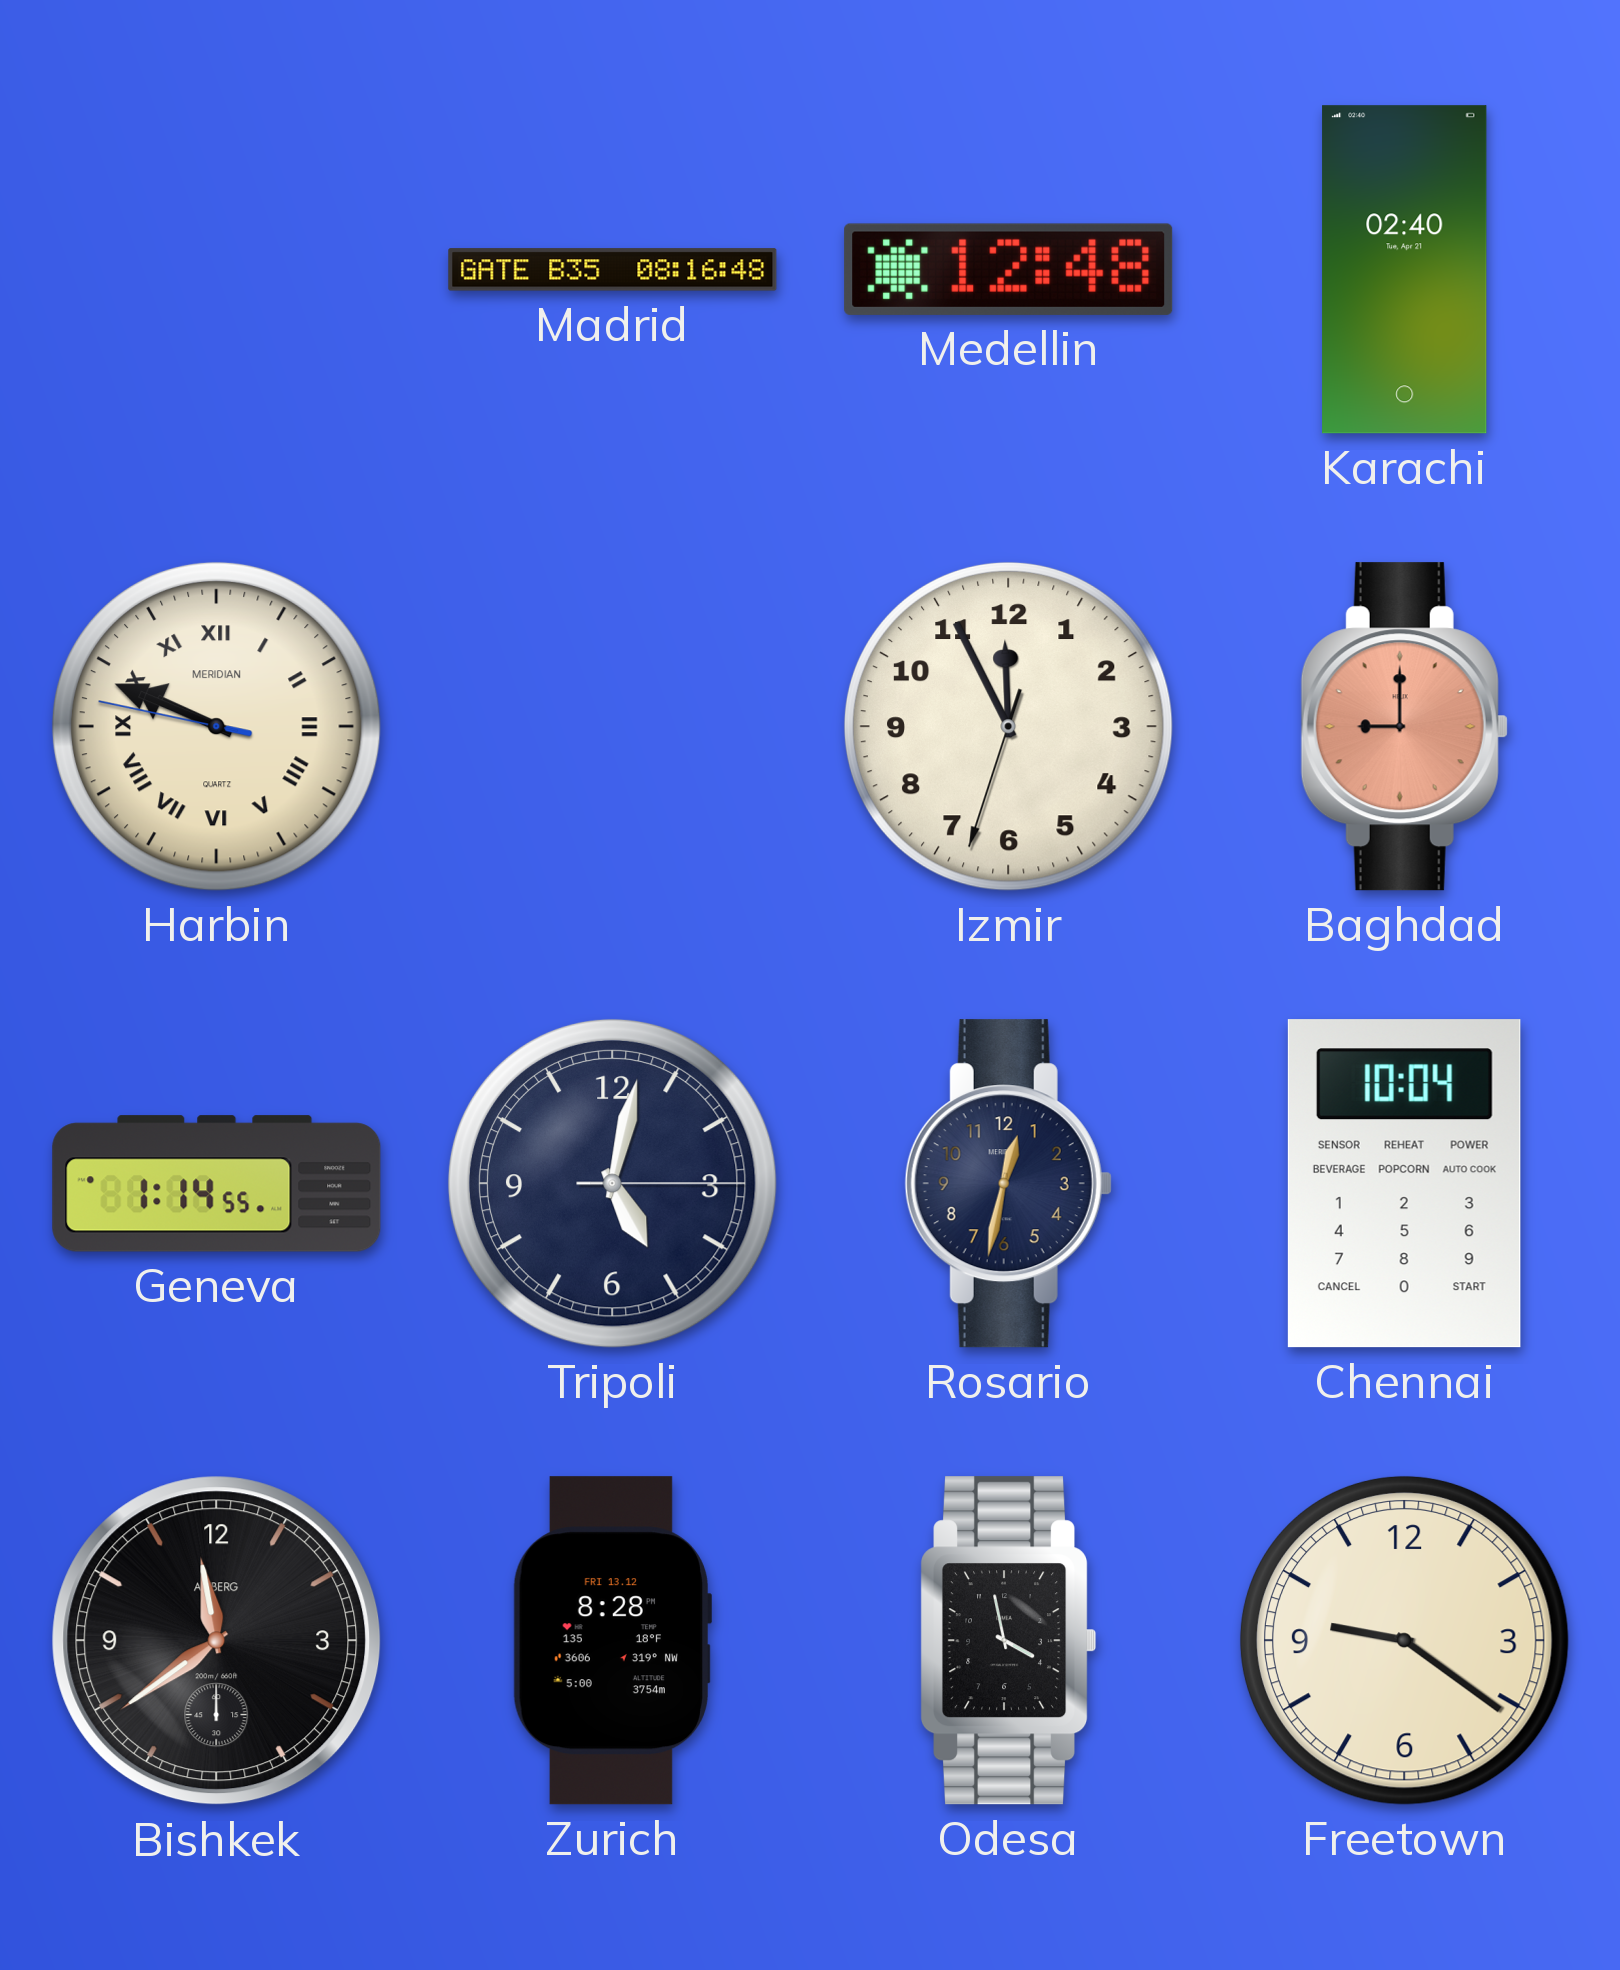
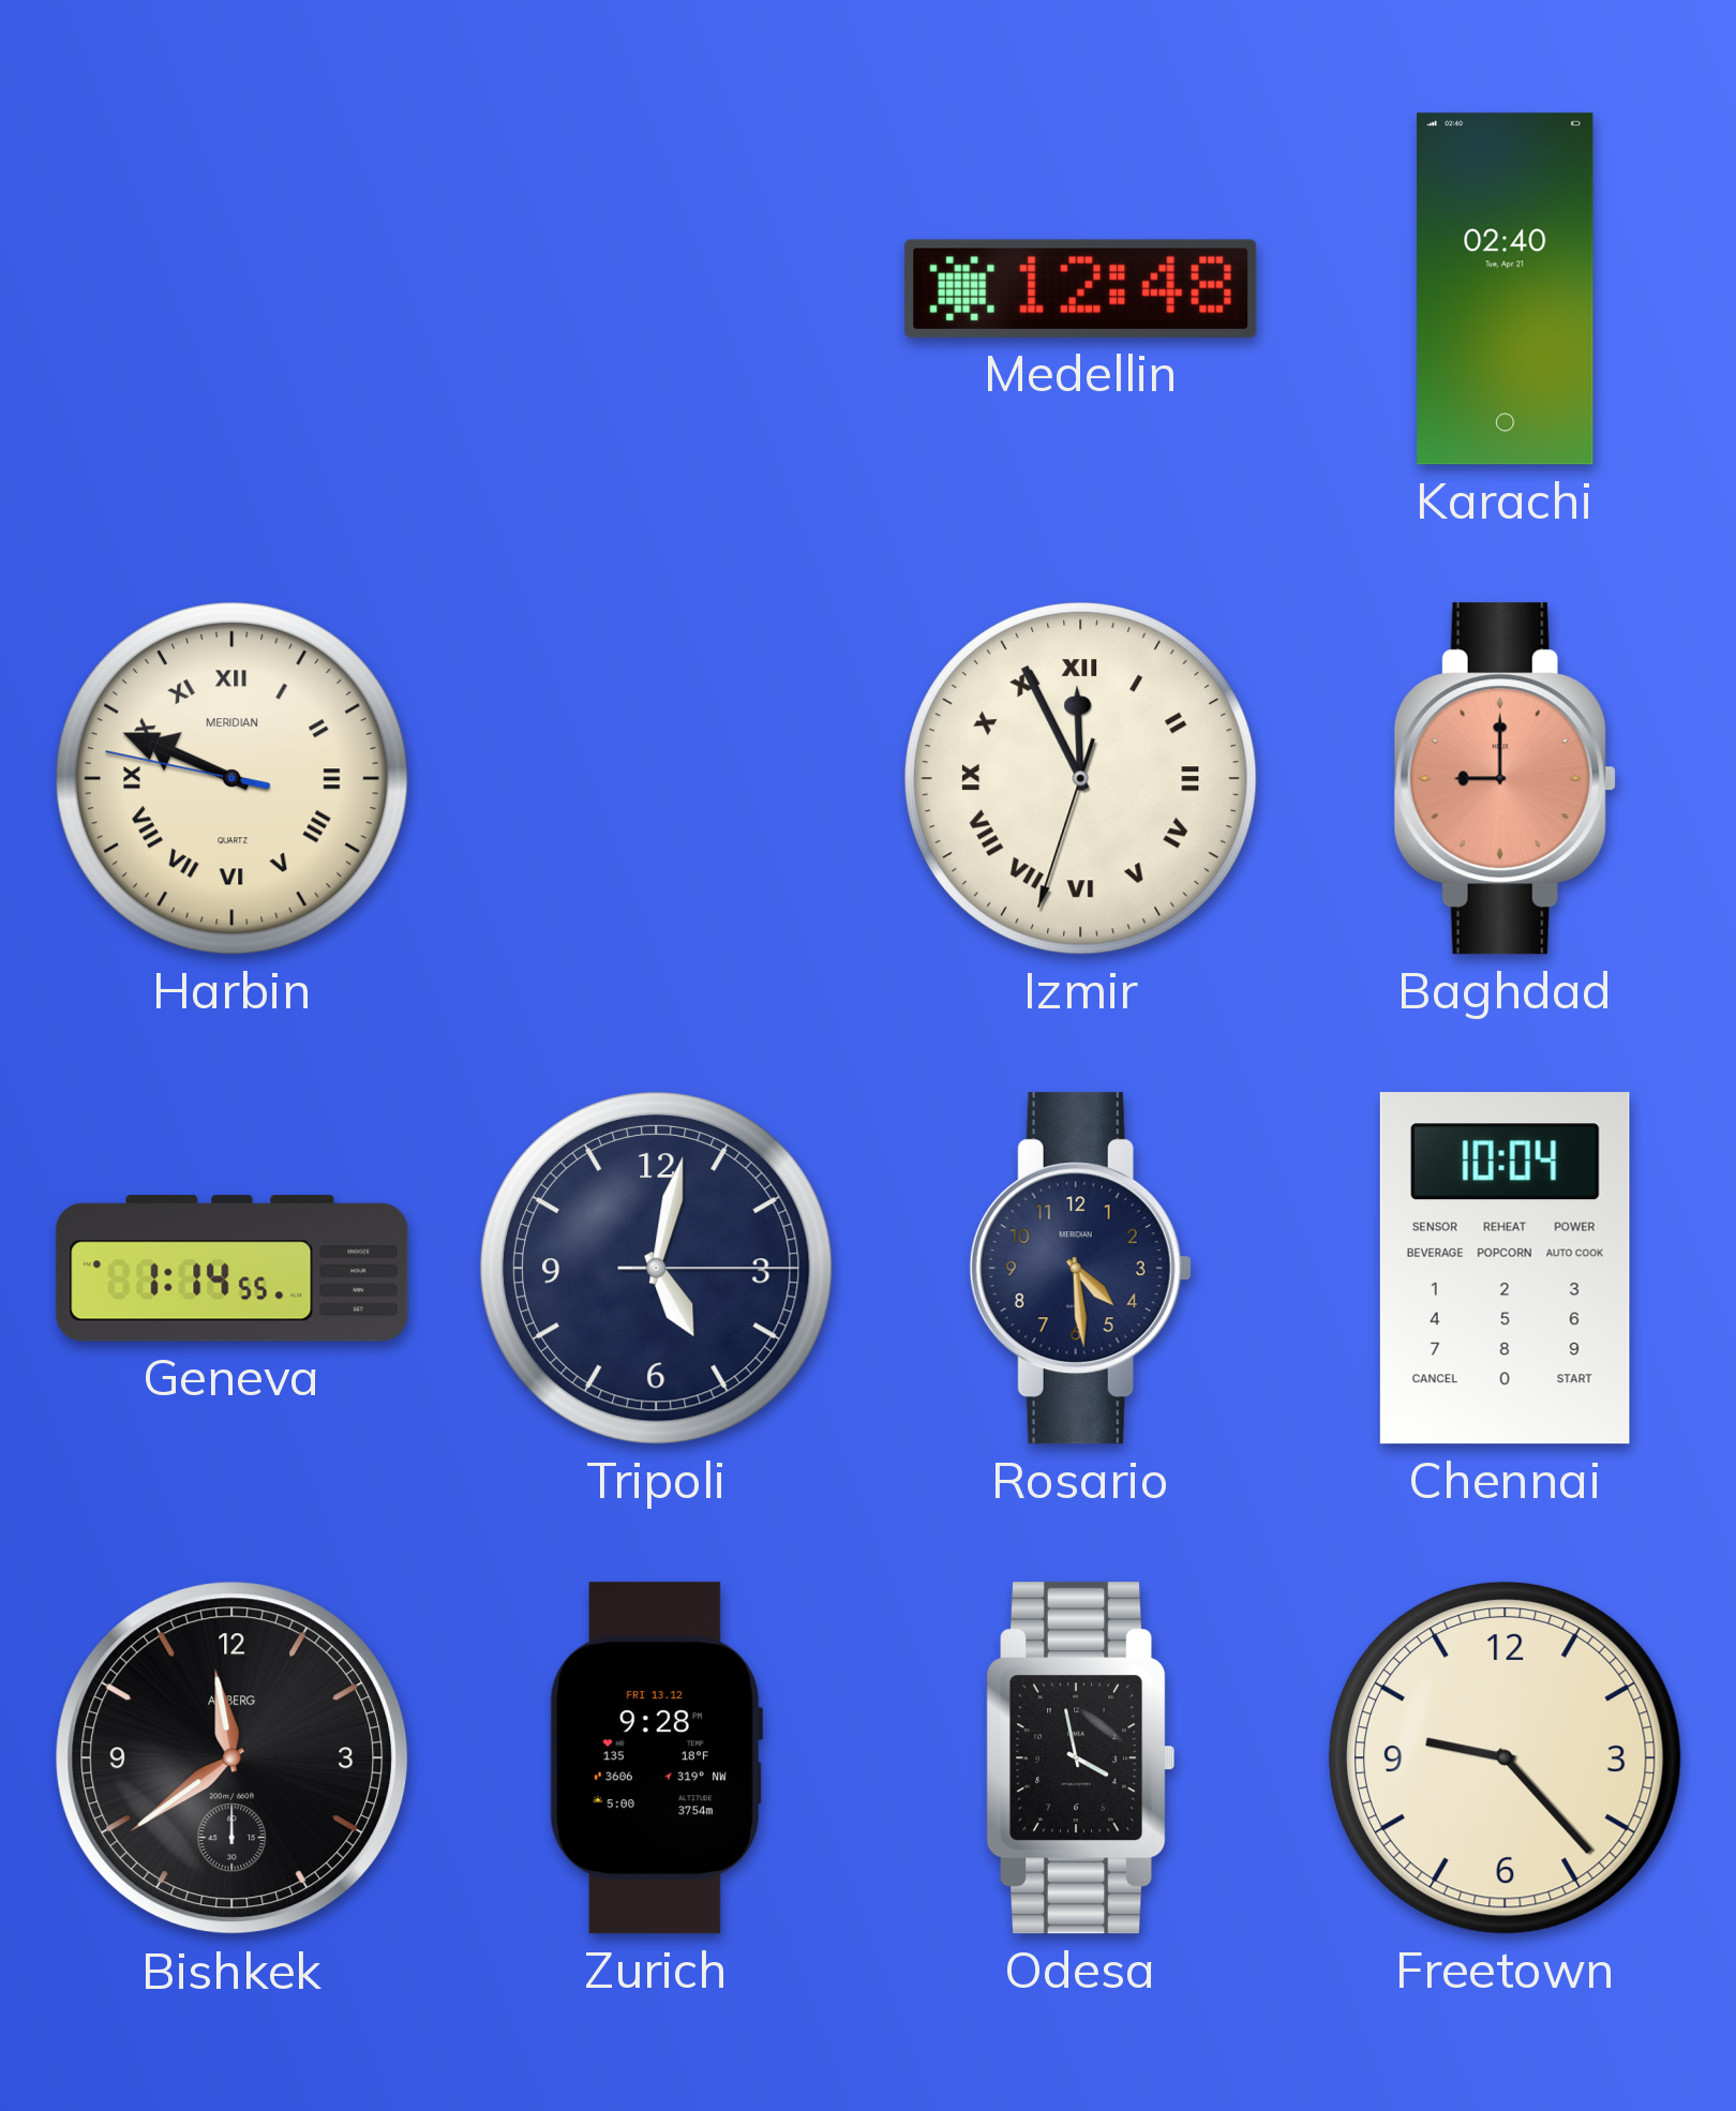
Madrid: 08:16 -> none (613, 270)
Izmir numerals: Arabic -> Roman (1080, 778)
Rosario: 12:32 -> 4:29 (1080, 1269)
Zurich: 8:28 -> 9:28 (655, 1758)
Freetown: 9:21 -> 9:23 (1505, 1757)
